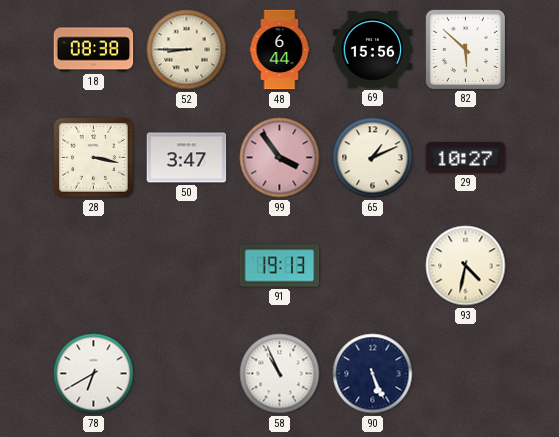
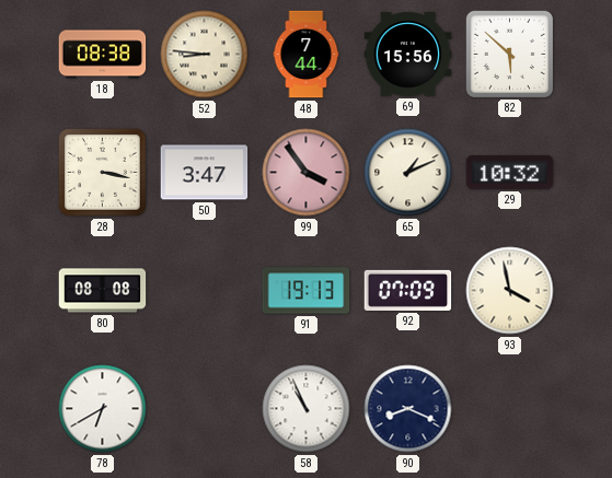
52: 8:45 -> 8:46 (205, 55)
48: 6:44 -> 7:44 (307, 55)
29: 10:27 -> 10:32 (510, 172)
80: none -> 08:08 (103, 291)
92: none -> 07:09 (408, 290)
93: 4:32 -> 3:58 (510, 291)
90: 5:26 -> 8:19 (408, 409)
